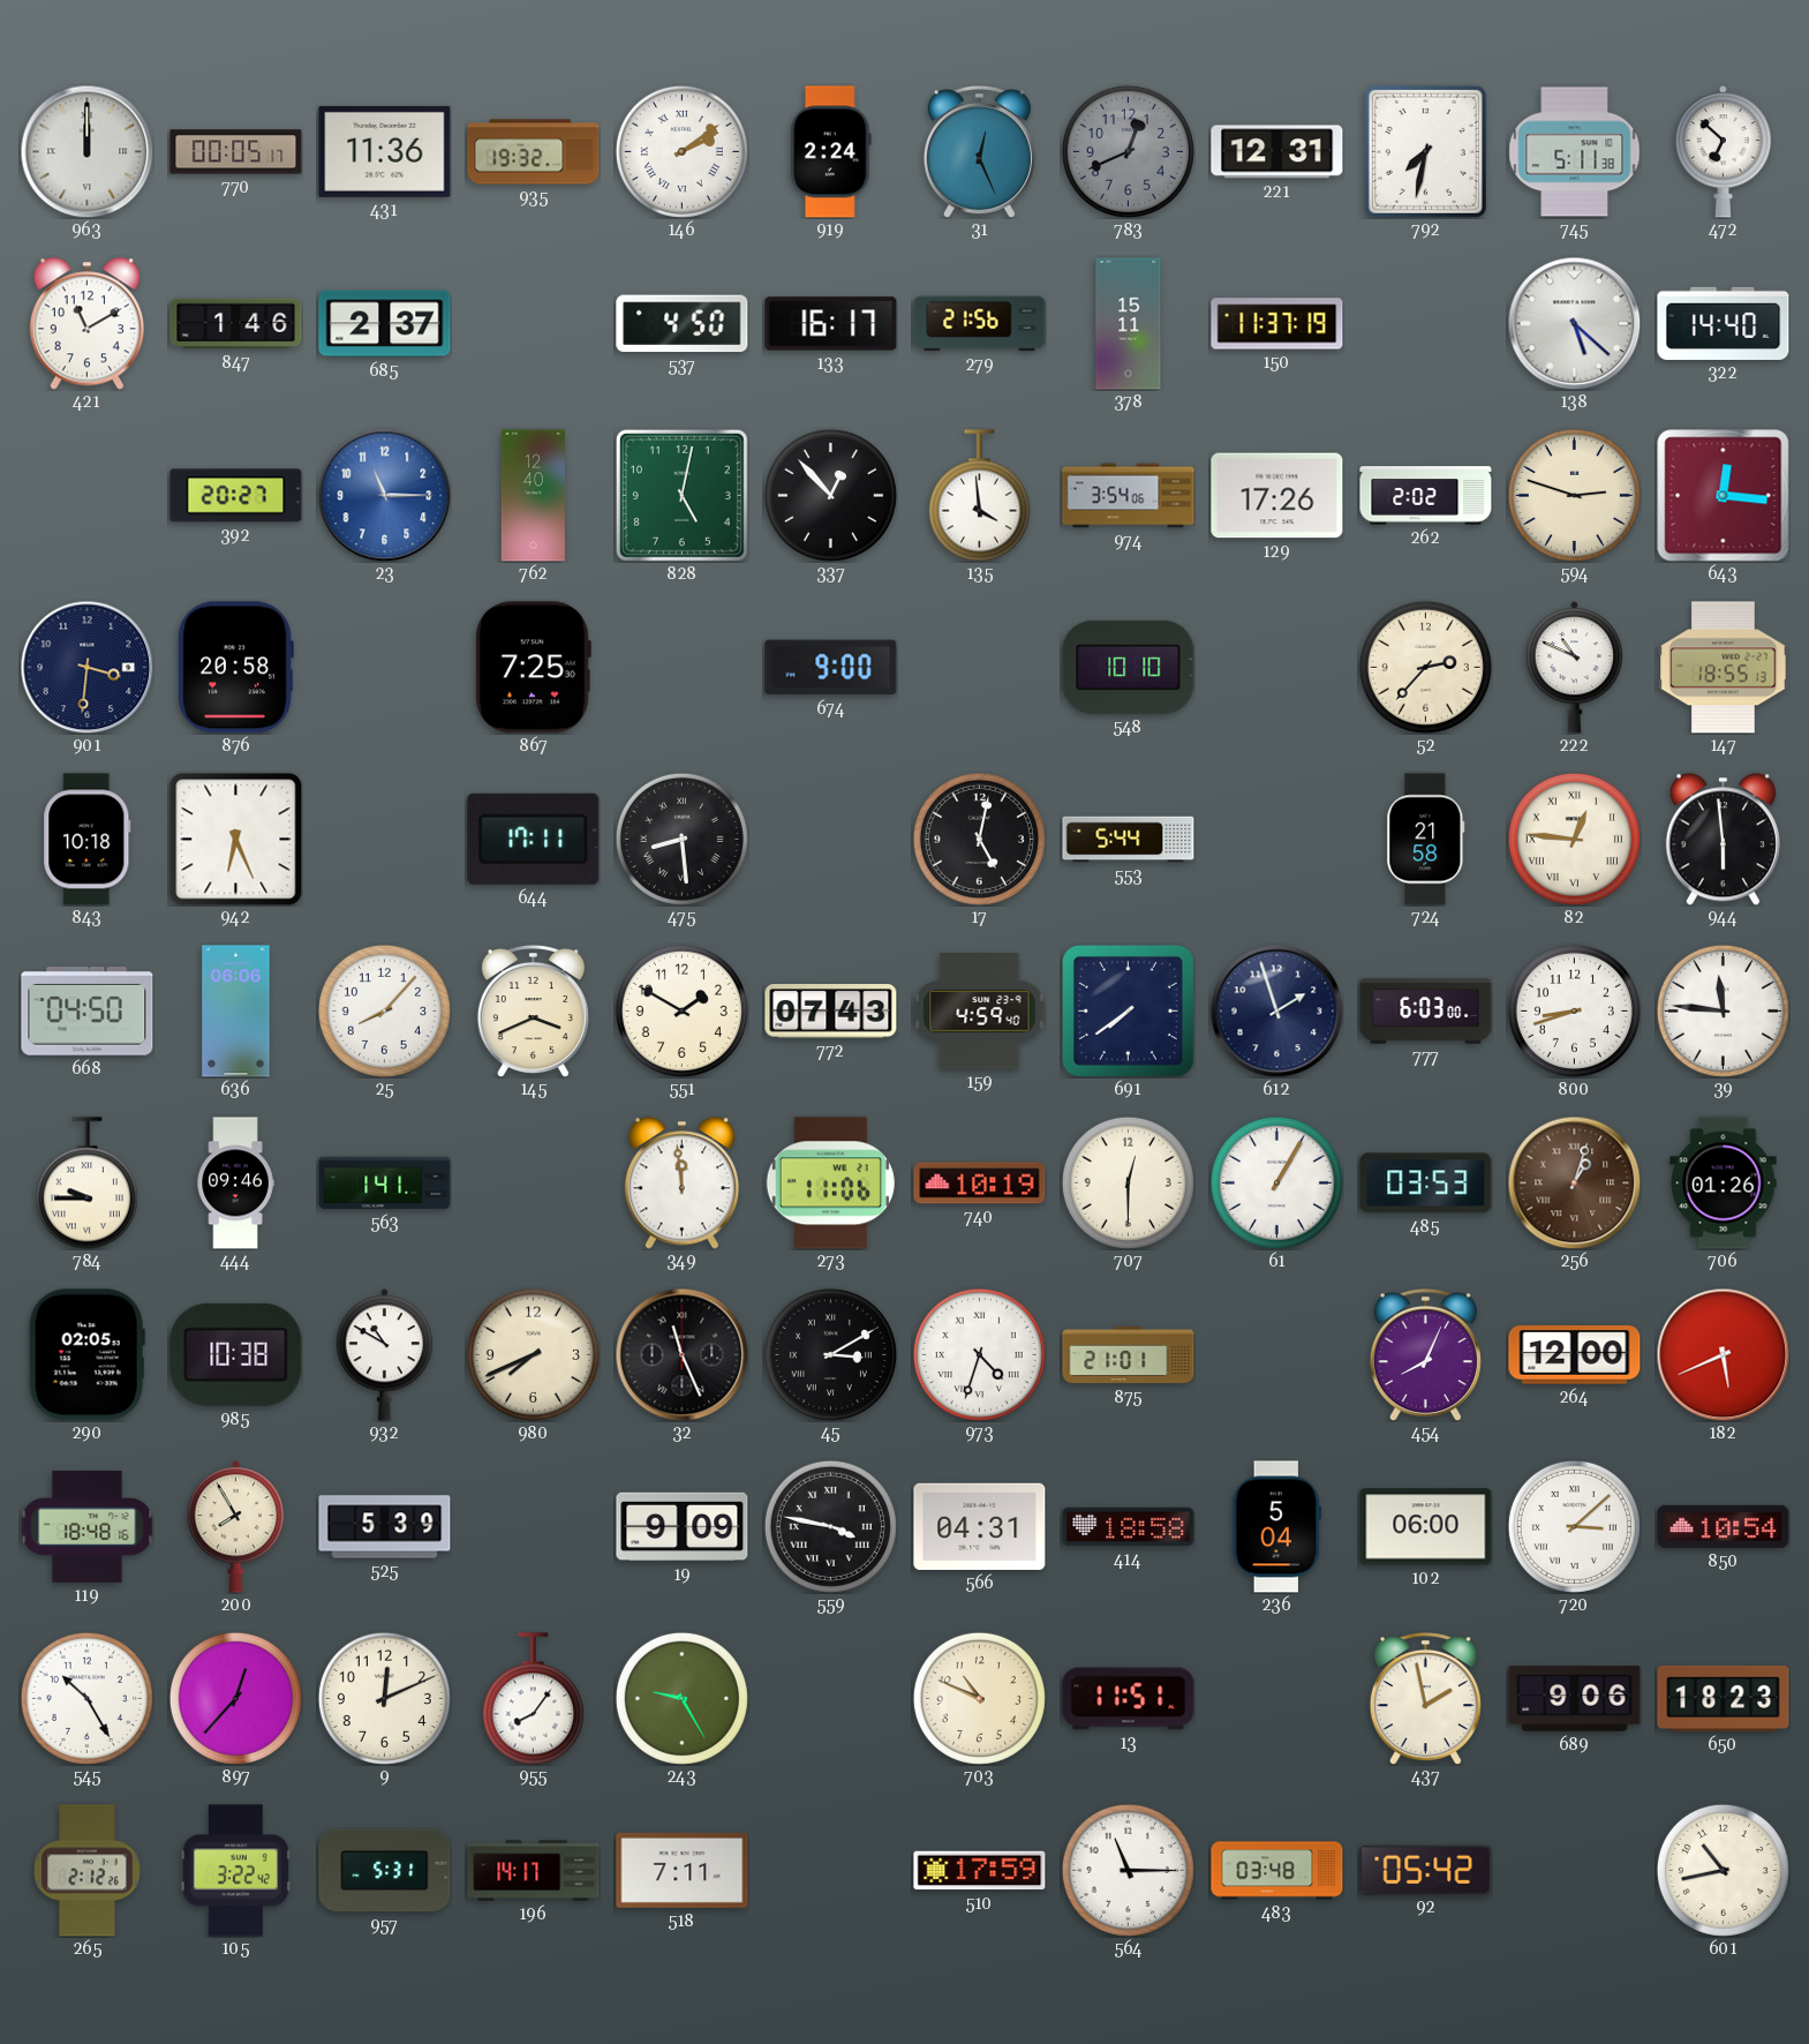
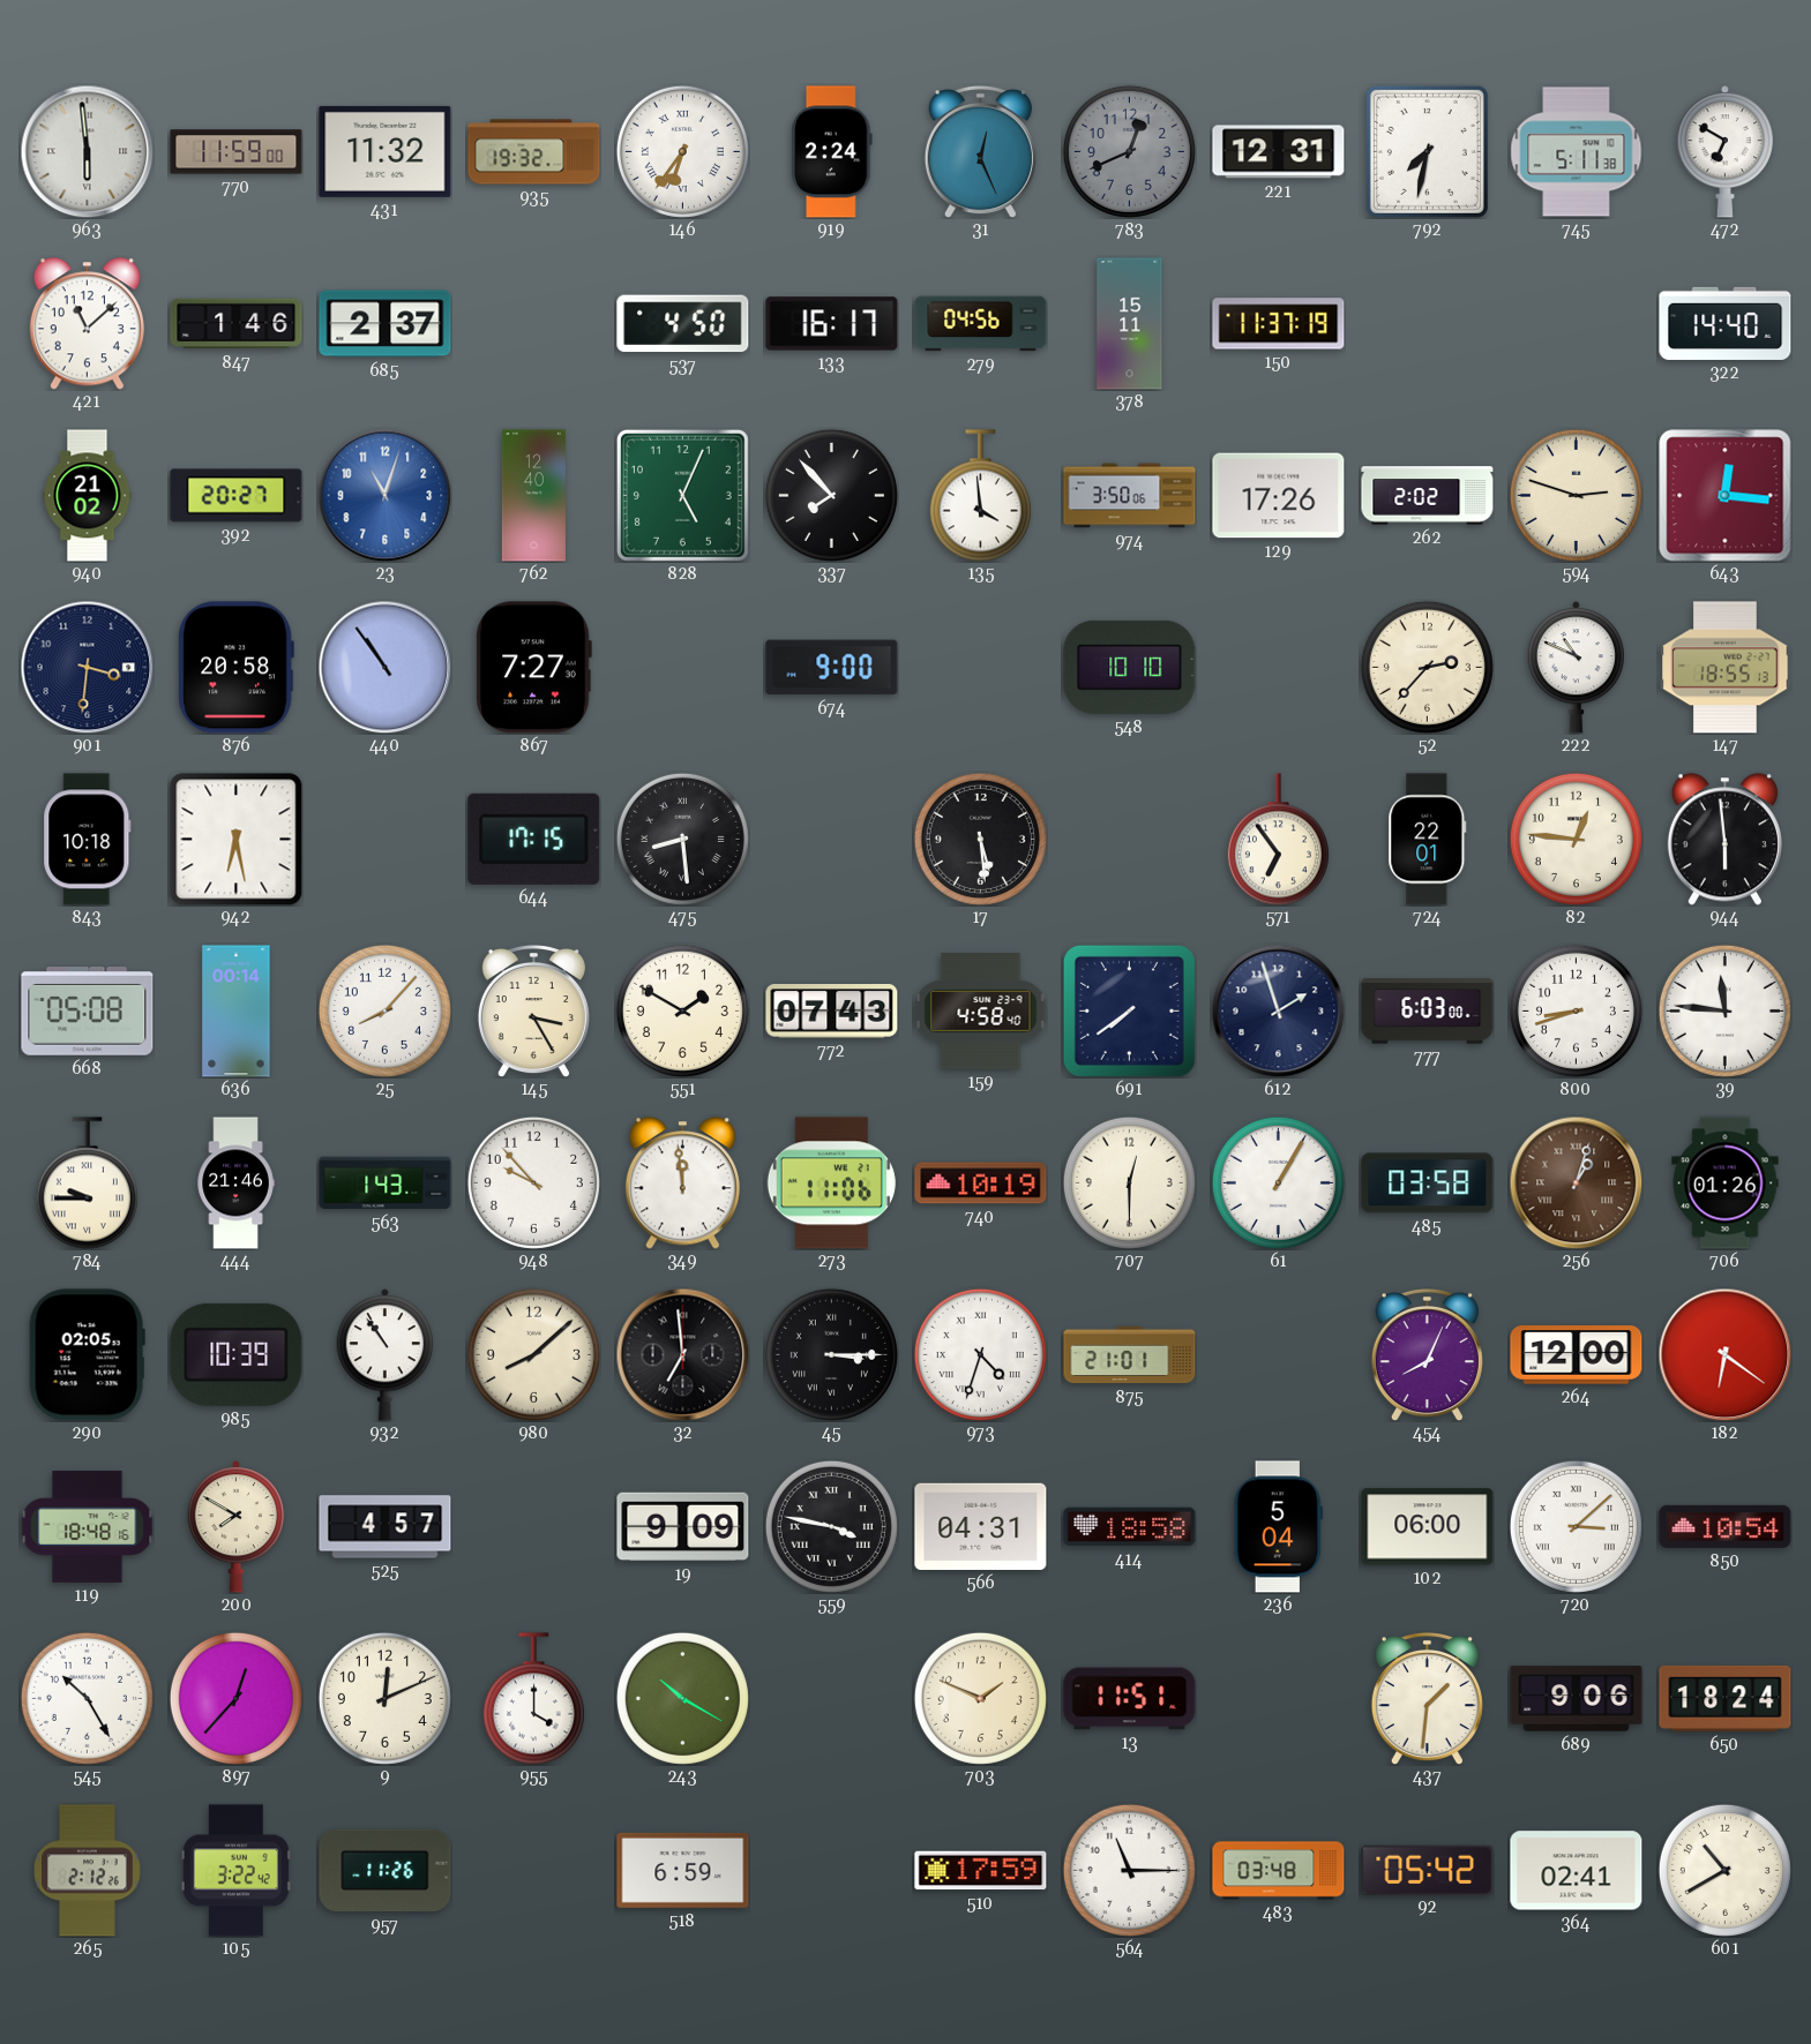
963: 12:00 -> 5:59 (87, 151)
770: 00:05 -> 11:59 (237, 152)
431: 11:36 -> 11:32 (386, 151)
146: 2:09 -> 6:36 (682, 151)
472: 6:52 -> 6:50 (1726, 152)
421: 11:10 -> 11:08 (87, 324)
279: 21:56 -> 04:56 (981, 324)
138: 5:22 -> none (1574, 323)
940: none -> 21:02 (88, 496)
23: 11:15 -> 11:03 (384, 495)
828: 5:02 -> 5:04 (682, 495)
337: 12:53 -> 7:53 (831, 495)
974: 3:54 -> 3:50 (1130, 496)
440: none -> 10:54 (384, 667)
867: 7:25 -> 7:27 (533, 668)
942: 6:26 -> 6:28 (237, 840)
644: 17:11 -> 17:15 (534, 839)
17: 5:02 -> 5:29 (980, 839)
553: 5:44 -> none (1129, 840)
571: none -> 6:54 (1278, 840)
724: 21:58 -> 22:01 (1428, 840)
82 numerals: Roman -> Arabic (1576, 839)
668: 04:50 -> 05:08 (88, 1012)
636: 06:06 -> 00:14 (237, 1012)
145: 3:41 -> 3:25 (533, 1010)
159: 4:59 -> 4:58 (981, 1012)
444: 09:46 -> 21:46 (235, 1183)
563: 1:41 -> 1:43 (386, 1183)
948: none -> 9:53 (533, 1182)
485: 03:53 -> 03:58 (1428, 1183)
985: 10:38 -> 10:39 (237, 1354)
932: 10:50 -> 10:54 (386, 1355)
980: 7:41 -> 8:08 (533, 1354)
32: 11:26 -> 6:59 (682, 1354)
45: 3:10 -> 3:15 (831, 1354)
182: 5:41 -> 6:21 (1724, 1354)
200: 7:55 -> 7:50 (237, 1527)
525: 5:39 -> 4:57 (386, 1527)
955: 8:06 -> 4:00 (533, 1699)
243: 9:25 -> 10:20 (682, 1698)
703: 10:49 -> 1:49 (980, 1698)
437: 1:58 -> 1:31 (1427, 1698)
650: 18:23 -> 18:24 (1726, 1698)
957: 5:31 -> 11:26 (386, 1871)
196: 14:17 -> none (534, 1871)
518: 7:11 -> 6:59 (683, 1870)
364: none -> 02:41 (1577, 1871)
601: 10:43 -> 10:40 (1724, 1870)
